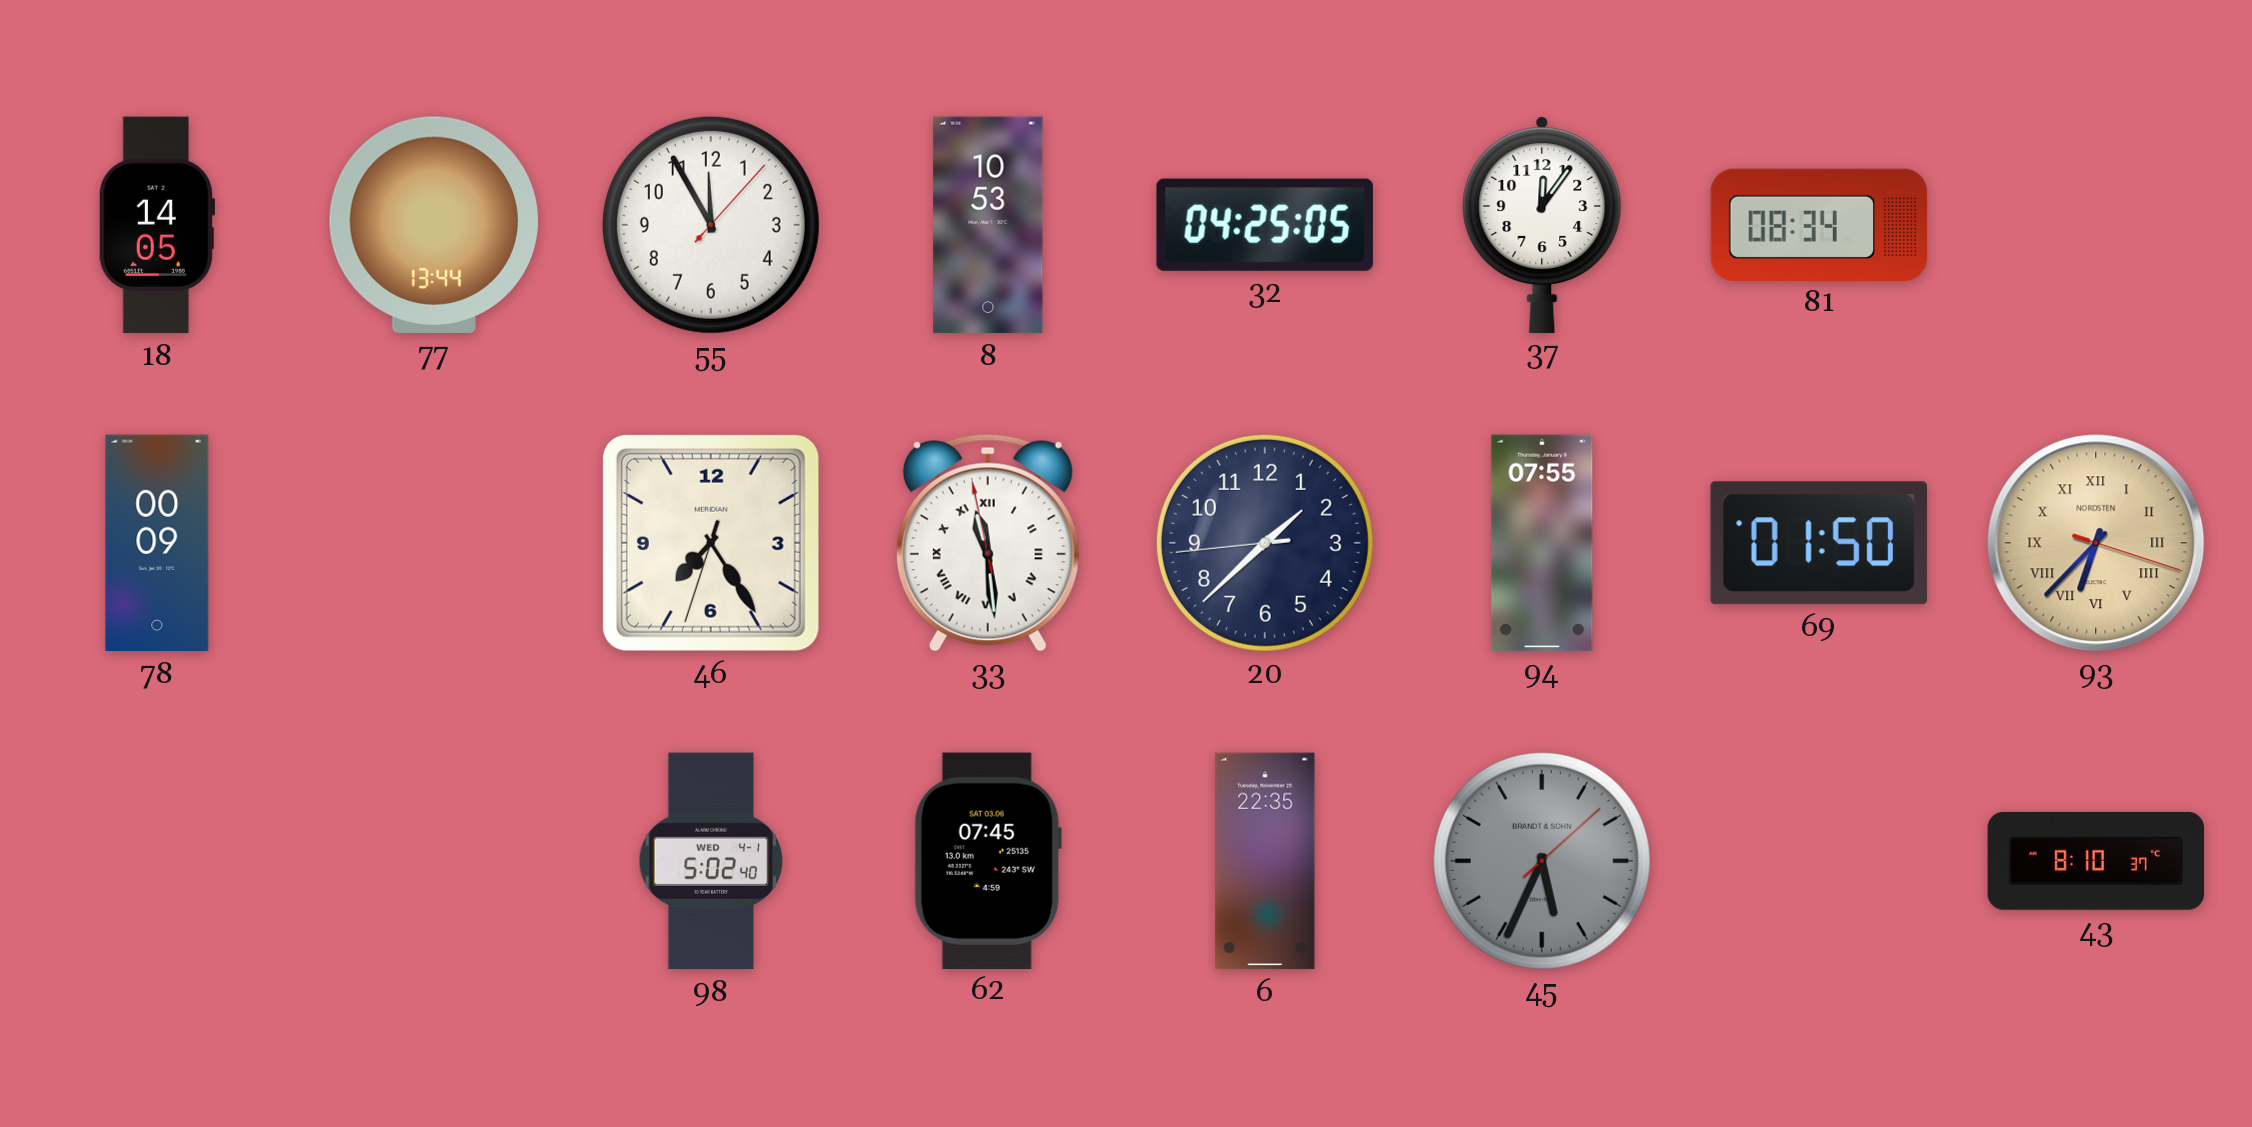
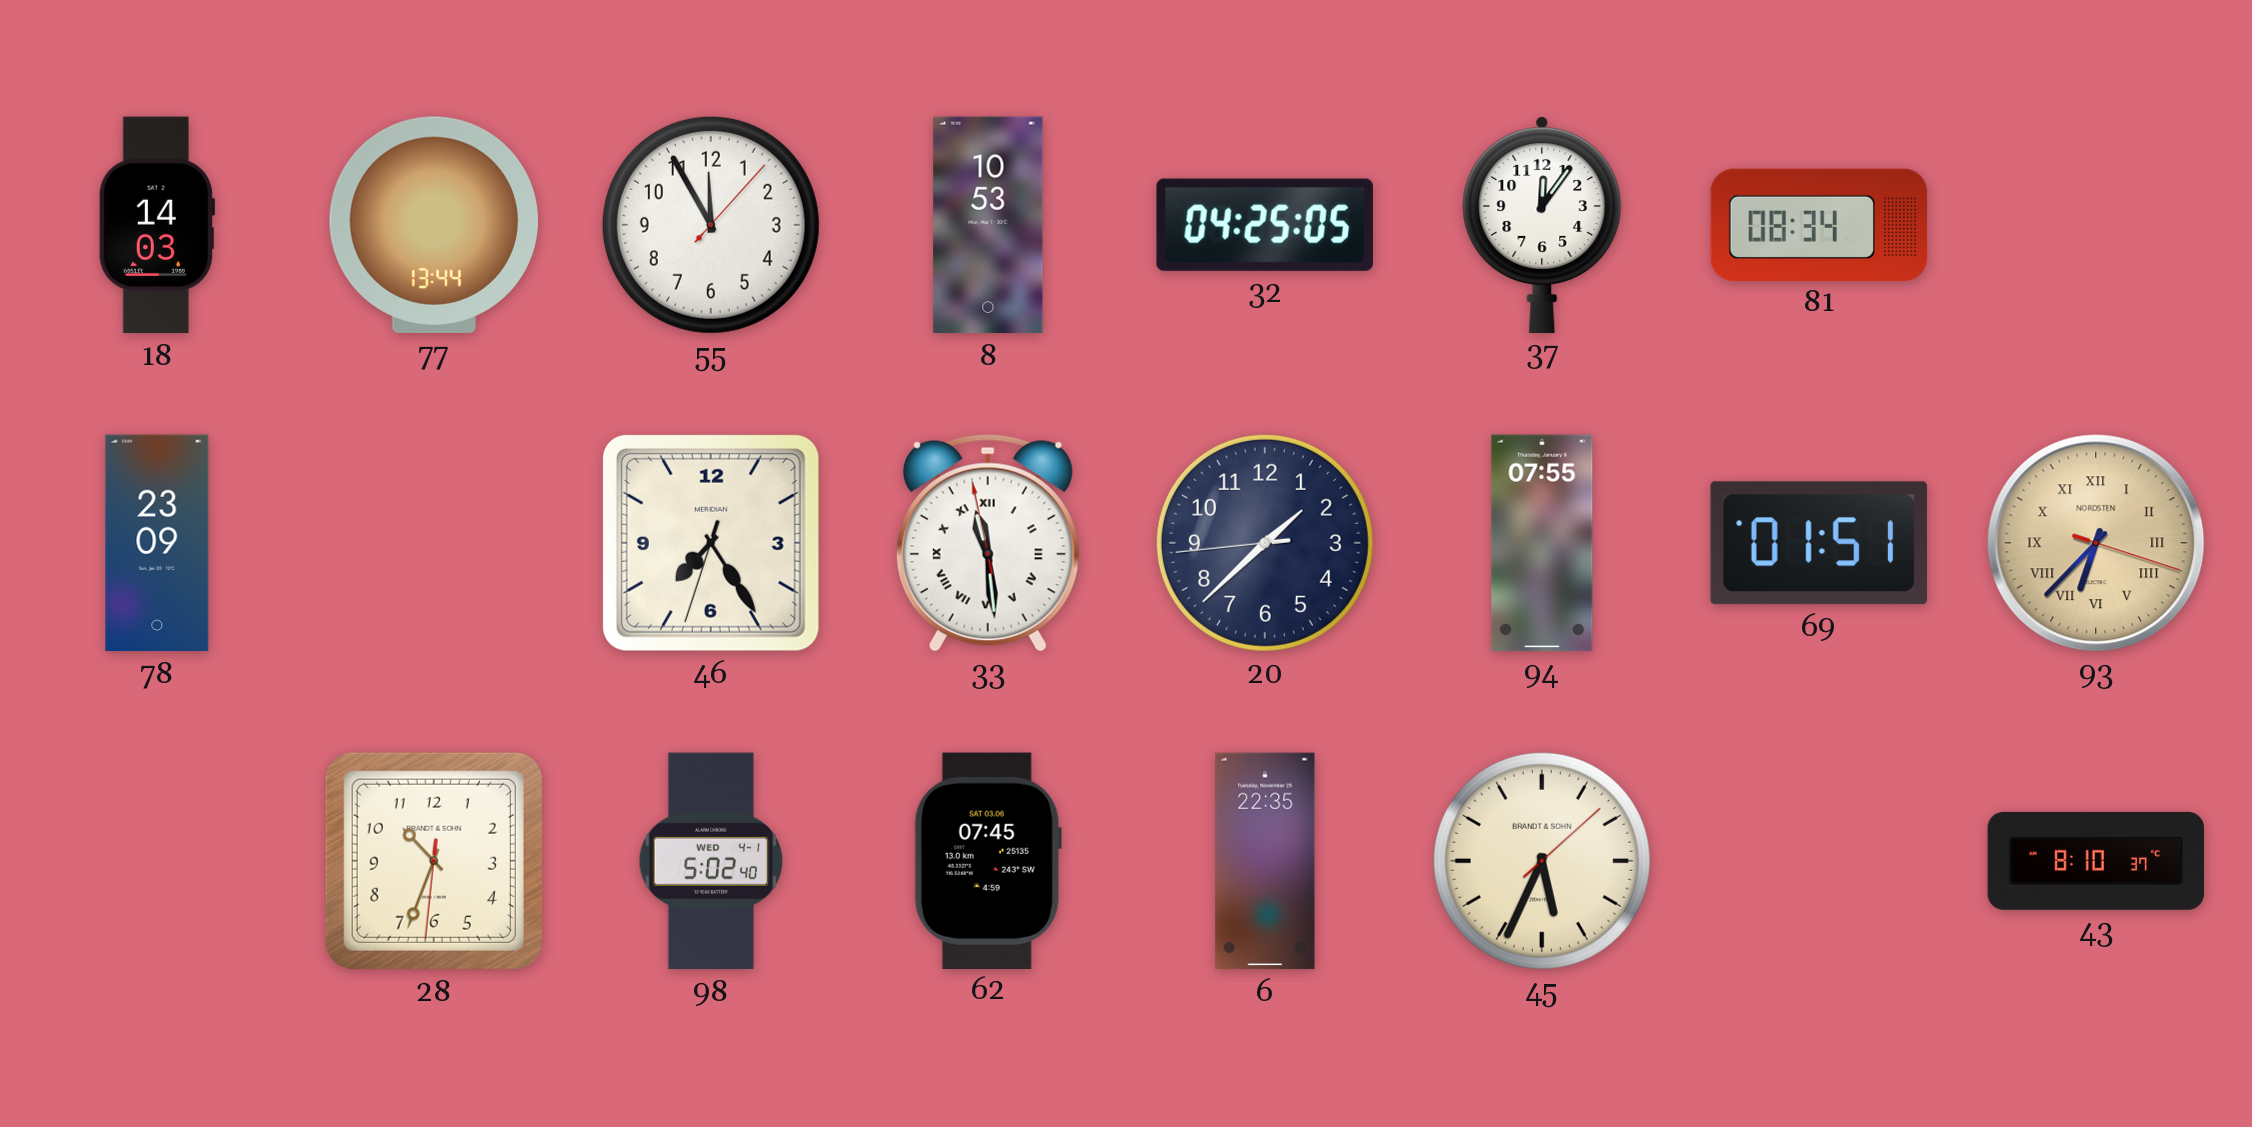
18: 14:05 -> 14:03 (157, 225)
78: 00:09 -> 23:09 (157, 543)
69: 01:50 -> 01:51 (1819, 543)
28: none -> 10:33 (434, 861)
45 dial: grey -> cream (1542, 861)
